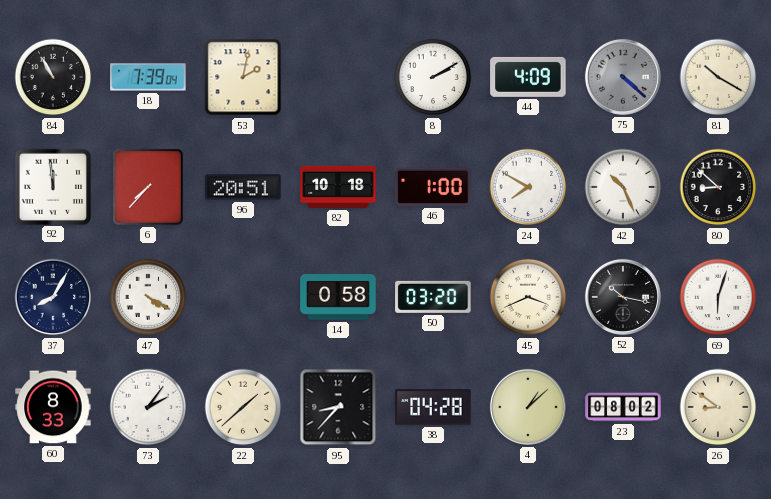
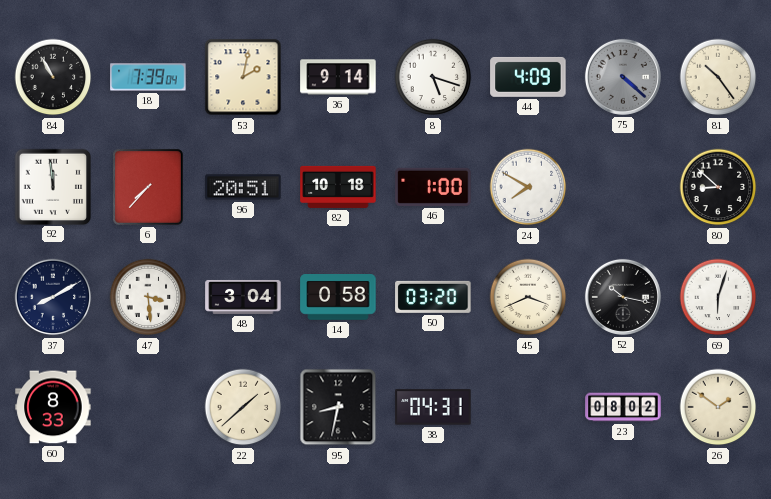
36: none -> 9:14 (338, 77)
8: 2:10 -> 5:18 (433, 77)
81: 10:20 -> 10:24 (718, 77)
42: 10:26 -> none (623, 187)
37: 8:05 -> 8:10 (53, 297)
47: 4:20 -> 3:29 (148, 297)
48: none -> 3:04 (243, 297)
73: 2:06 -> none (148, 407)
95: 8:37 -> 8:32 (338, 407)
38: 04:28 -> 04:31 (433, 407)
4: 1:08 -> none (528, 407)
26: 8:51 -> 1:51 (718, 407)
